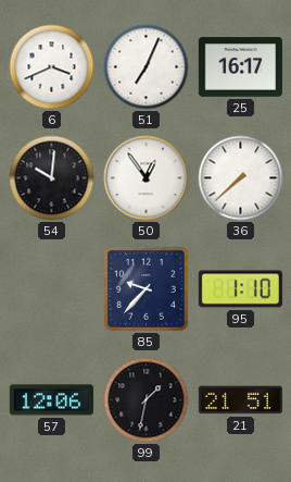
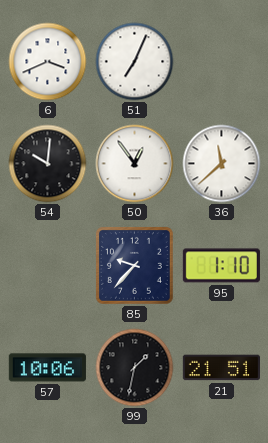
25: 16:17 -> none (240, 67)
36: 7:38 -> 11:38 (222, 164)
57: 12:06 -> 10:06 (47, 368)
